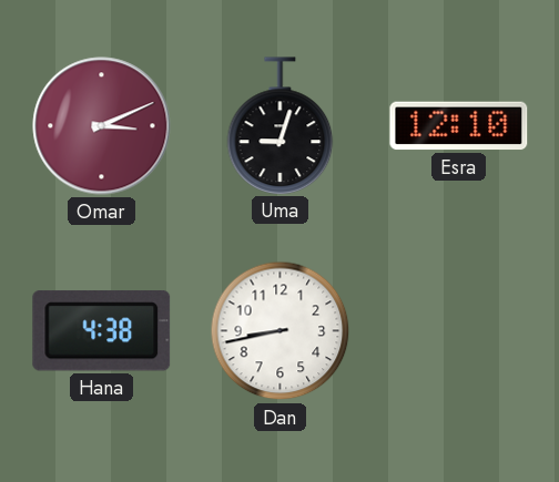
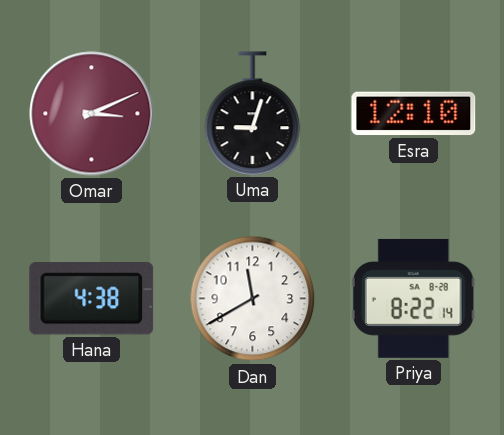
Dan: 8:43 -> 11:40 (253, 299)
Priya: none -> 8:22 (413, 298)
